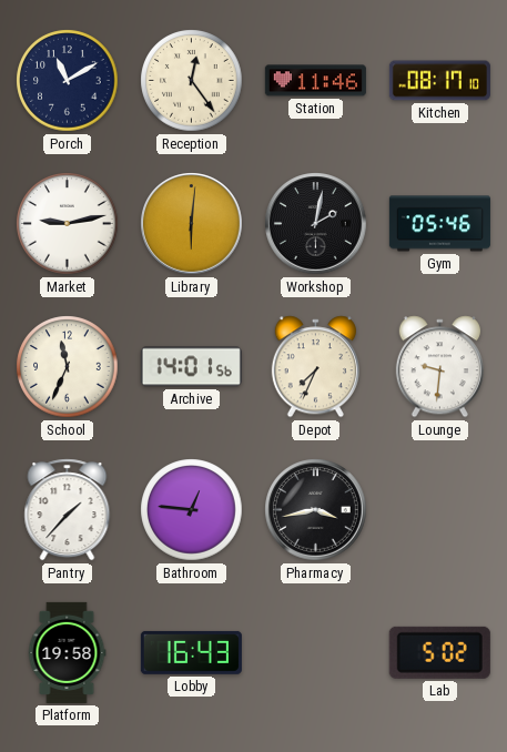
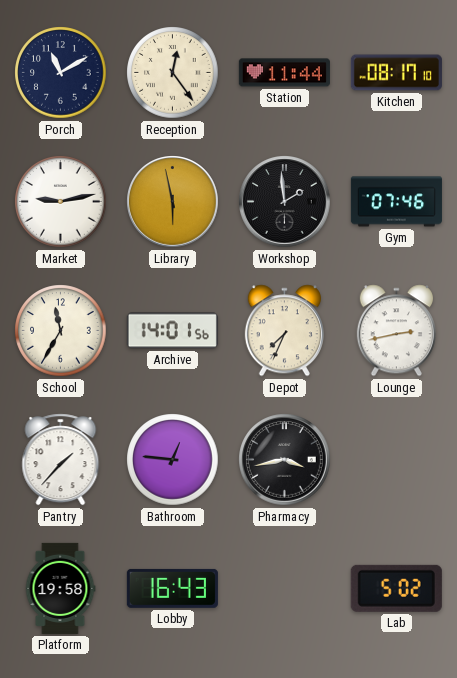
Station: 11:46 -> 11:44 (284, 73)
Library: 6:01 -> 5:58 (173, 202)
Workshop: 2:02 -> 1:59 (285, 202)
Gym: 05:46 -> 07:46 (396, 202)
School: 11:34 -> 11:35 (61, 331)
Lounge: 9:31 -> 2:43 (396, 331)
